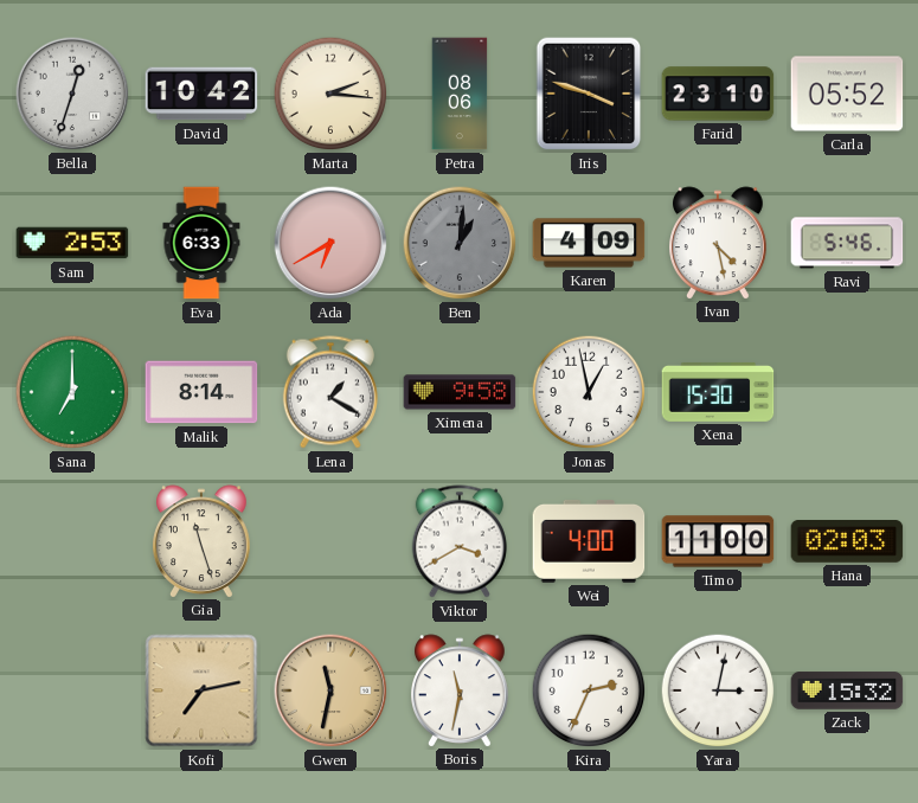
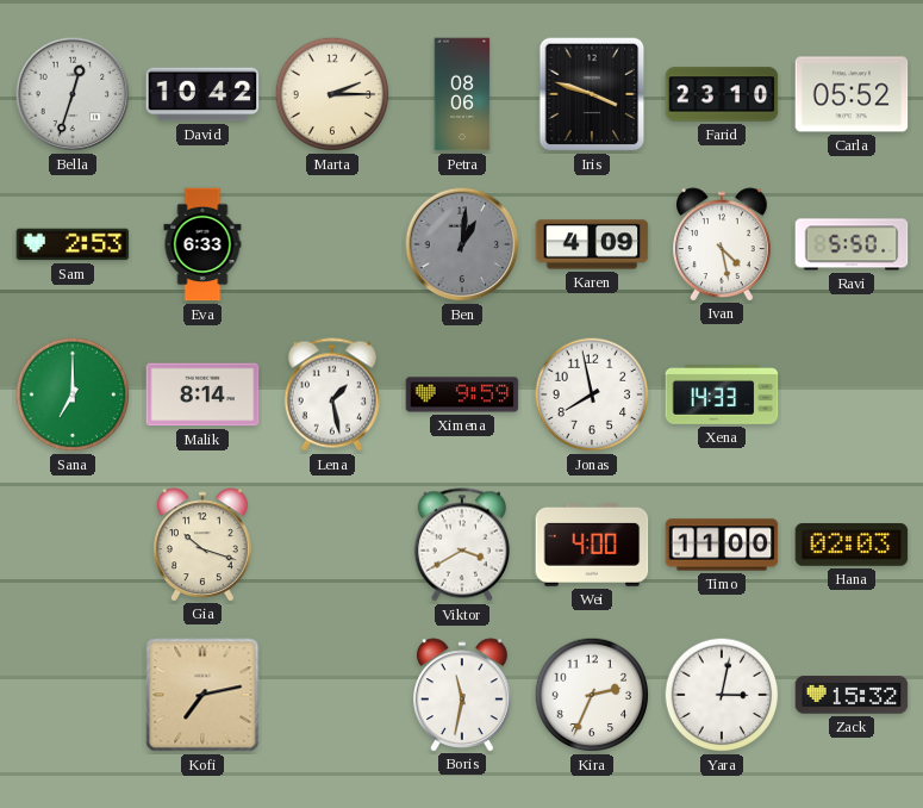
Marta: 2:16 -> 2:15 (332, 94)
Ada: 6:40 -> none (330, 243)
Ravi: 5:46 -> 5:50 (852, 244)
Lena: 1:20 -> 1:28 (332, 394)
Ximena: 9:58 -> 9:59 (462, 394)
Jonas: 12:58 -> 7:58 (592, 394)
Xena: 15:30 -> 14:33 (722, 394)
Gia: 11:27 -> 10:18 (204, 545)
Gwen: 11:32 -> none (330, 690)
